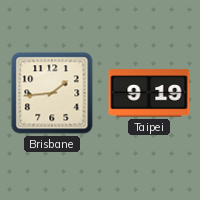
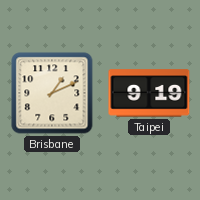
Brisbane: 1:44 -> 1:11 (52, 93)
